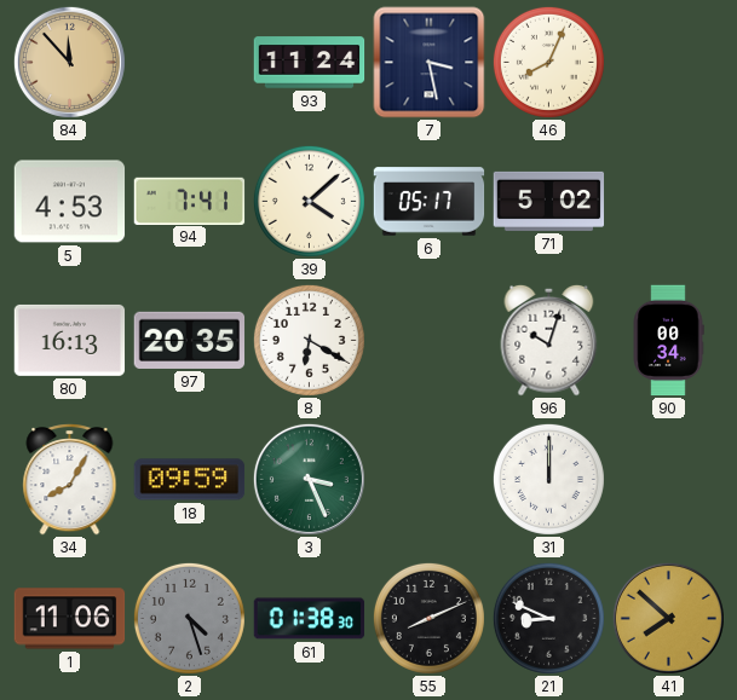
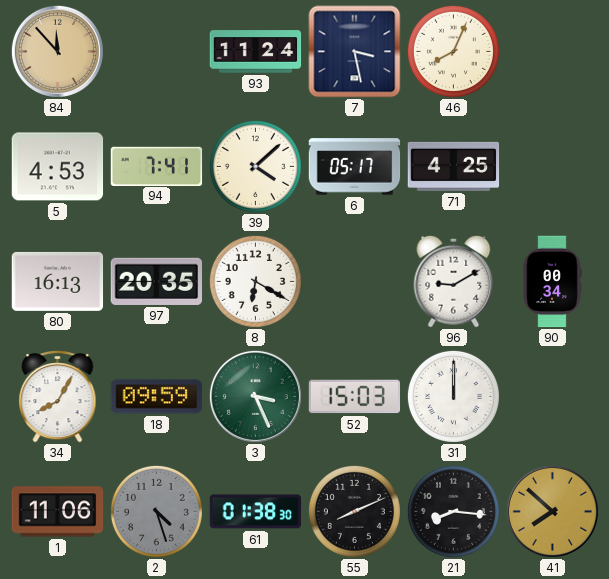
71: 5:02 -> 4:25 (454, 166)
96: 10:03 -> 9:10 (454, 281)
52: none -> 15:03 (355, 397)
21: 8:49 -> 8:16 (453, 511)
